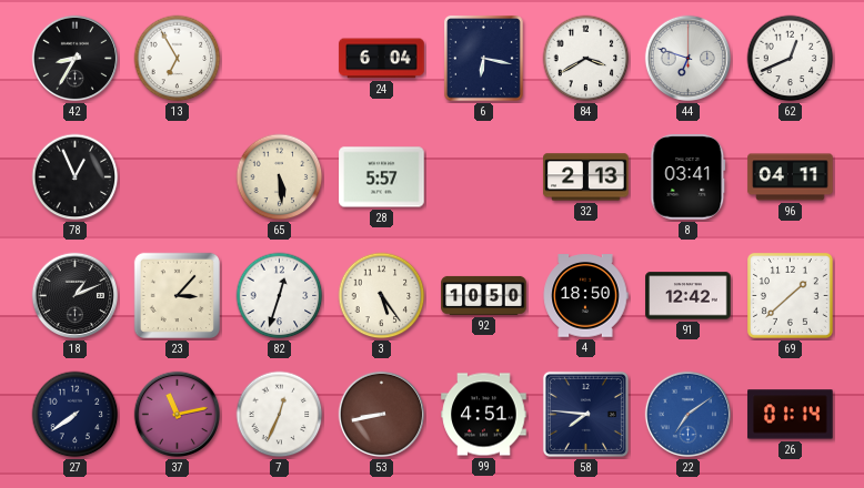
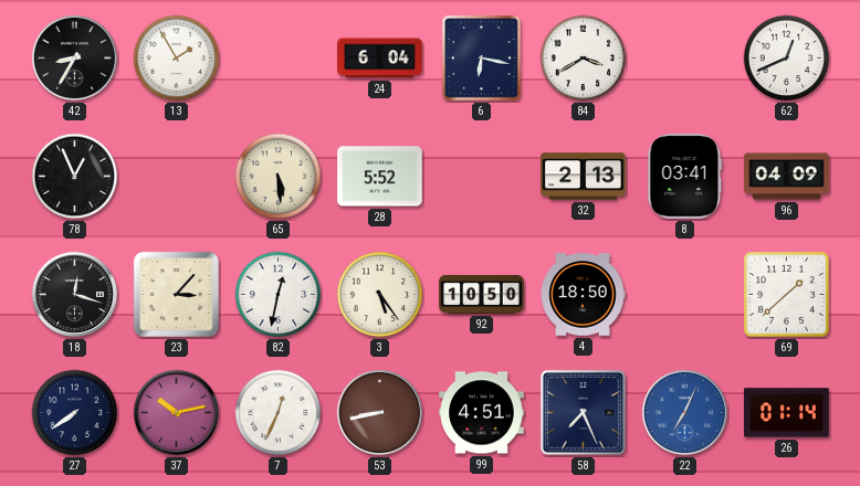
13: 6:55 -> 1:55 (177, 59)
44: 6:48 -> none (689, 59)
28: 5:57 -> 5:52 (380, 177)
96: 04:11 -> 04:09 (787, 177)
18: 1:11 -> 12:18 (75, 295)
82: 12:33 -> 12:32 (279, 295)
91: 12:42 -> none (689, 296)
37: 11:13 -> 10:13 (177, 413)
58: 7:46 -> 7:26 (583, 412)
22: 7:09 -> 7:04 (685, 413)
